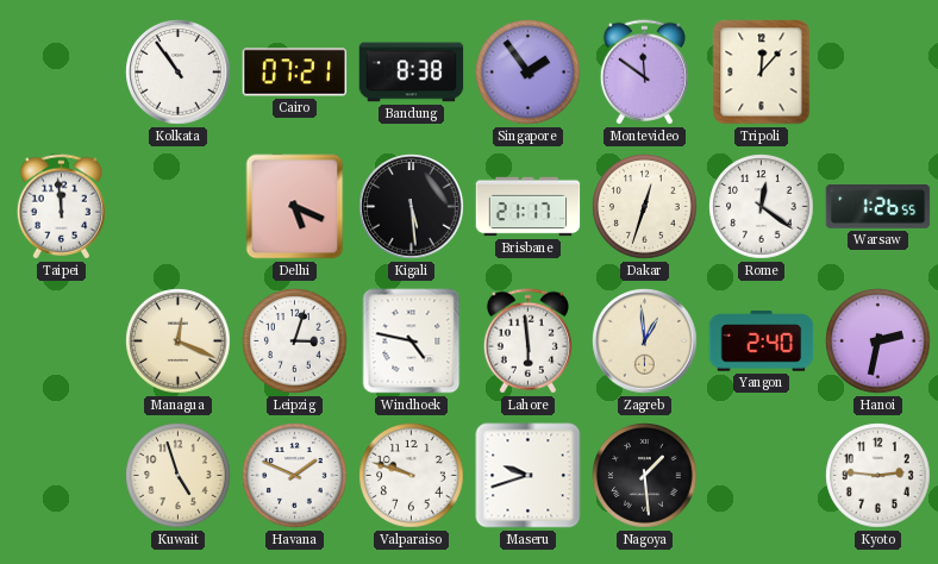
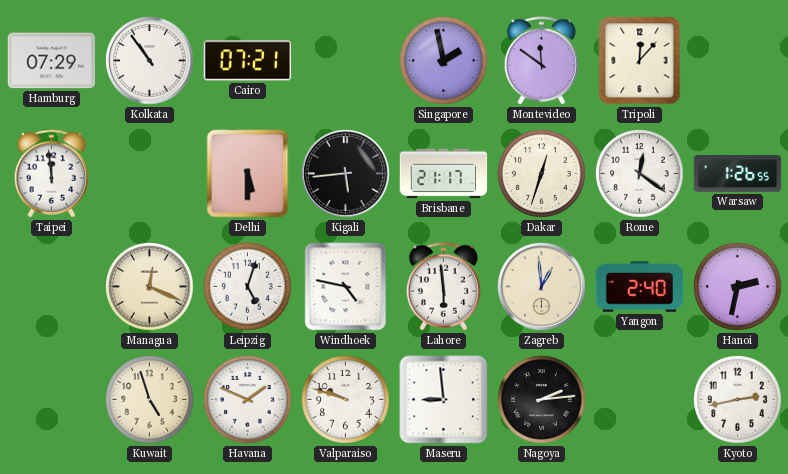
Hamburg: none -> 07:29 (52, 61)
Bandung: 8:38 -> none (412, 73)
Singapore: 1:54 -> 1:58 (444, 61)
Delhi: 5:19 -> 5:30 (248, 174)
Kigali: 5:29 -> 5:44 (346, 174)
Leipzig: 3:03 -> 5:03 (248, 287)
Maseru: 9:42 -> 8:59 (444, 400)
Nagoya: 1:29 -> 2:14 (542, 400)
Kyoto: 2:46 -> 2:43 (738, 400)
